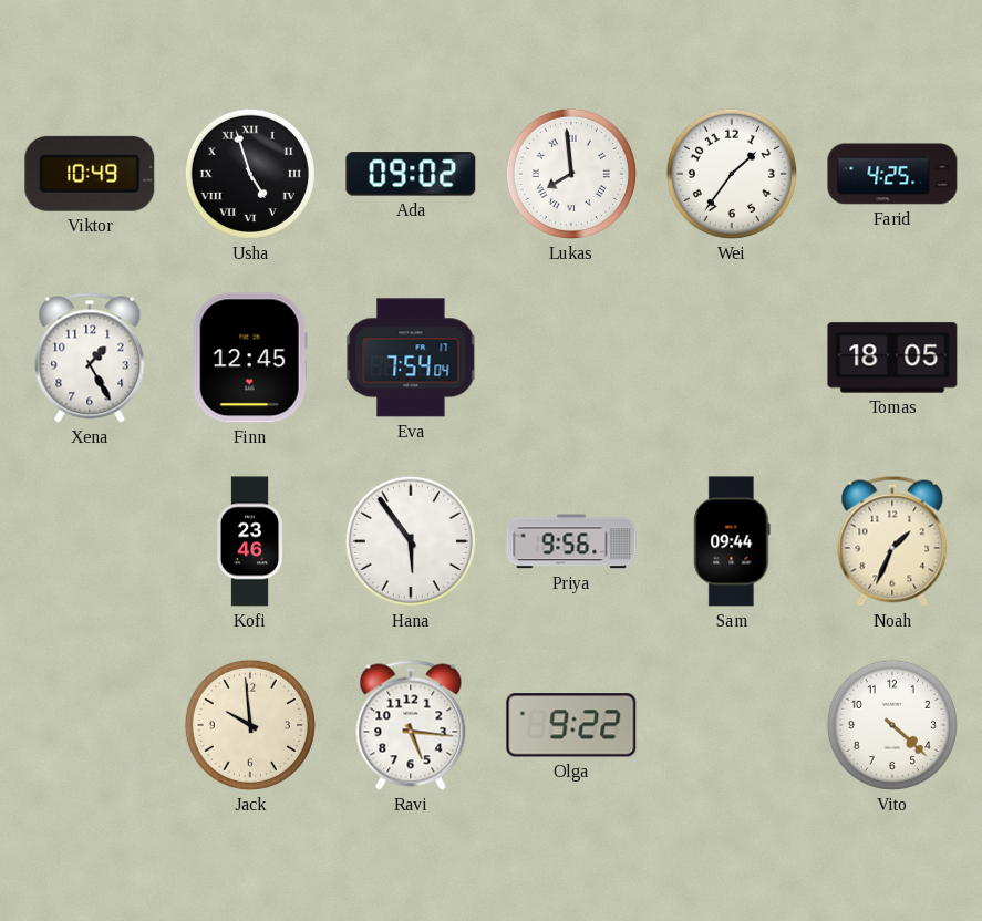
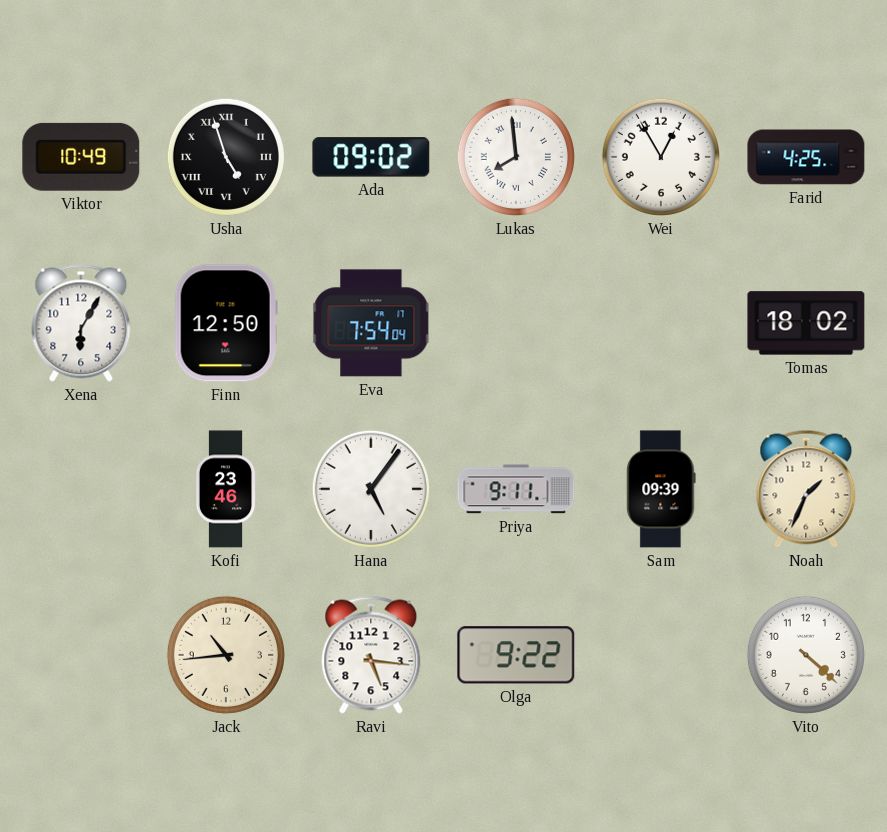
Wei: 1:36 -> 12:55 (661, 157)
Xena: 1:25 -> 6:05 (81, 323)
Finn: 12:45 -> 12:50 (226, 323)
Tomas: 18:05 -> 18:02 (806, 323)
Hana: 5:54 -> 5:06 (371, 489)
Priya: 9:56 -> 9:11 (516, 489)
Sam: 09:44 -> 09:39 (661, 489)
Jack: 9:59 -> 10:44 (226, 655)
